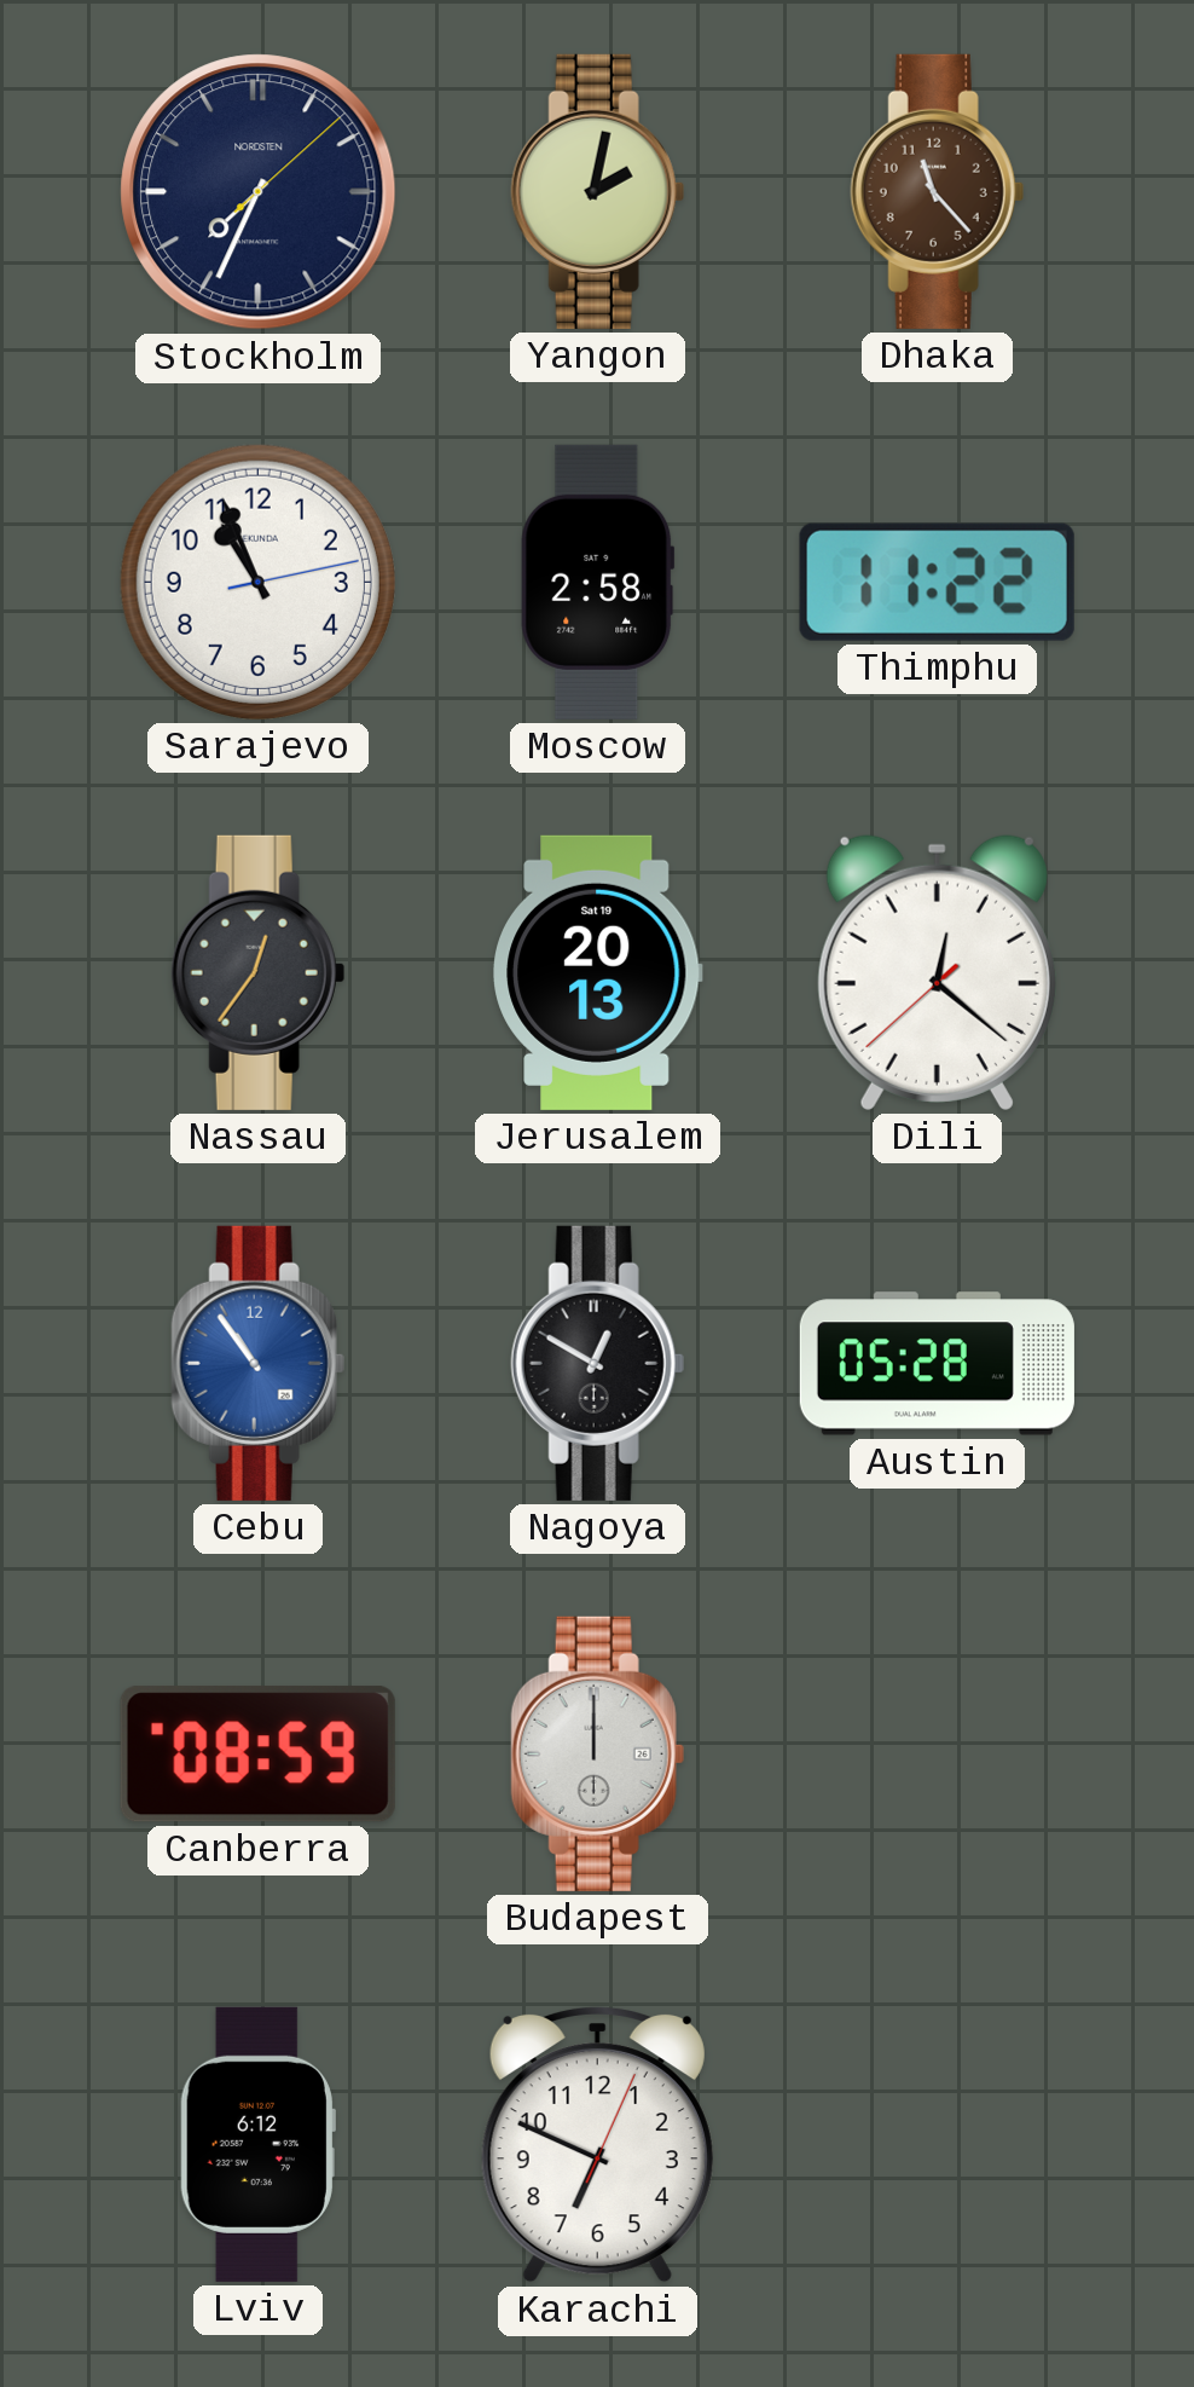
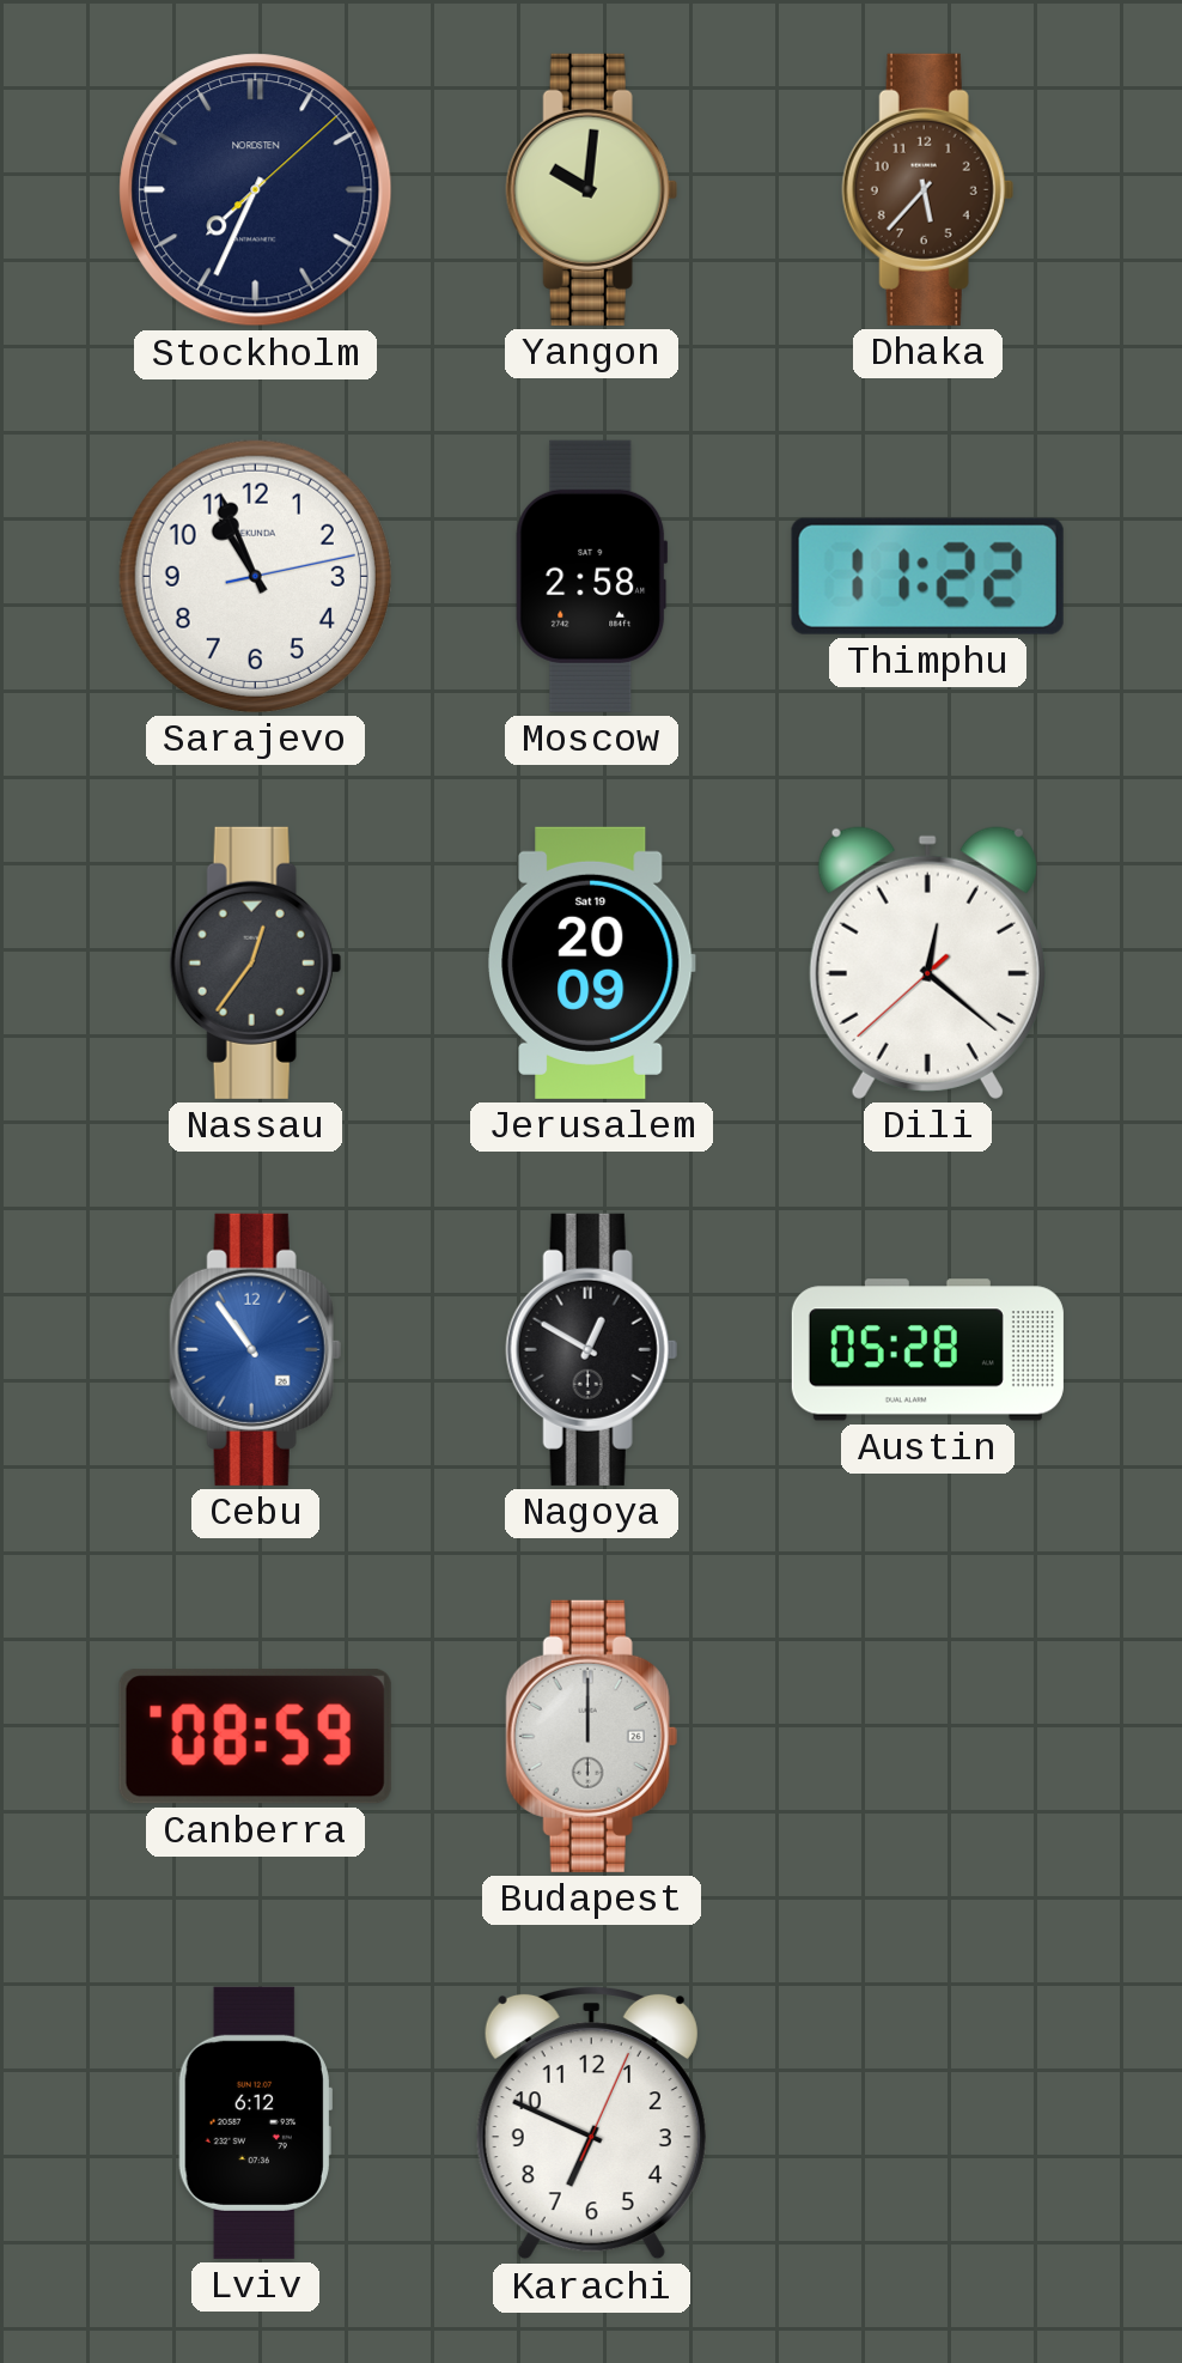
Yangon: 2:02 -> 10:01 (591, 189)
Dhaka: 11:23 -> 5:37 (927, 189)
Jerusalem: 20:13 -> 20:09 (592, 962)
